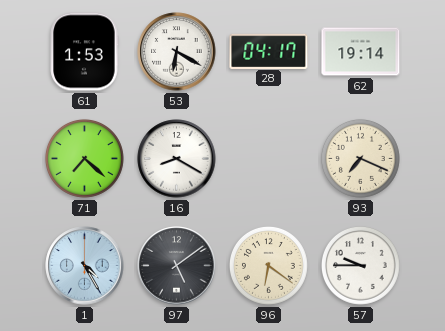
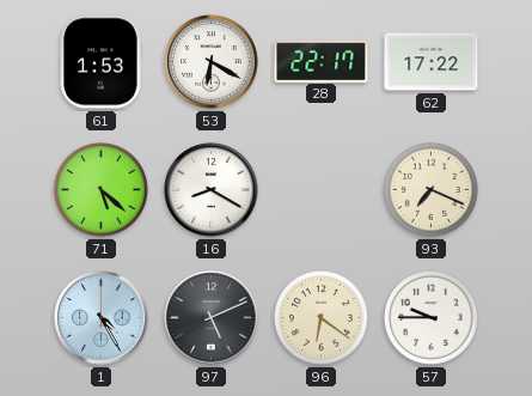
28: 04:17 -> 22:17 (322, 61)
62: 19:14 -> 17:22 (432, 62)
71: 7:22 -> 5:22 (100, 189)
97: 5:09 -> 5:11 (212, 318)
